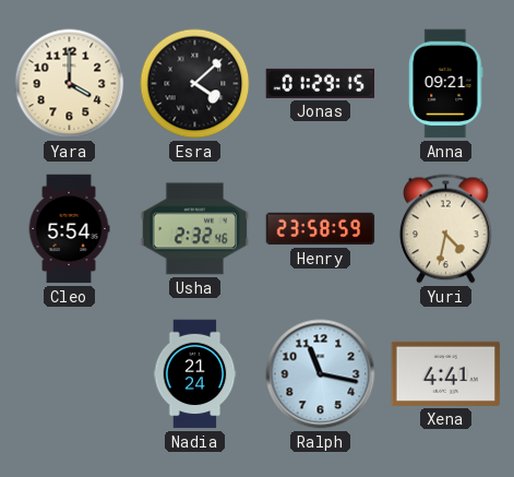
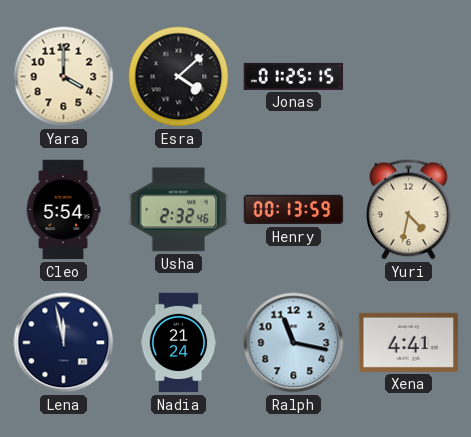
Jonas: 01:29 -> 01:25 (294, 76)
Anna: 09:21 -> none (446, 84)
Henry: 23:58 -> 00:13 (294, 210)
Lena: none -> 11:58 (64, 343)
